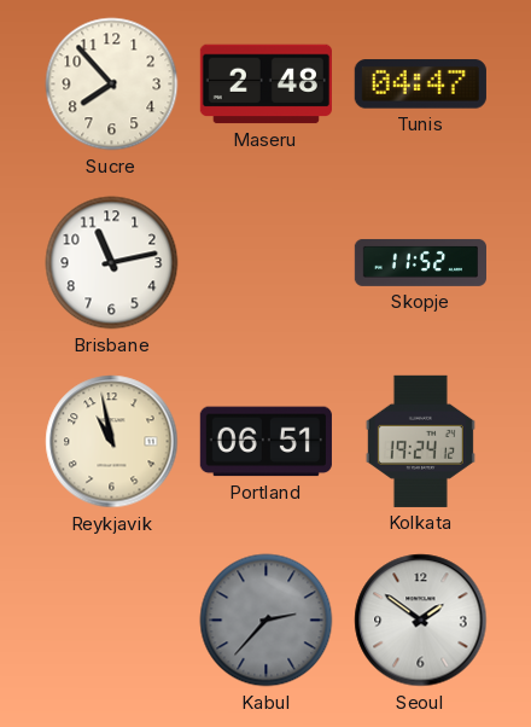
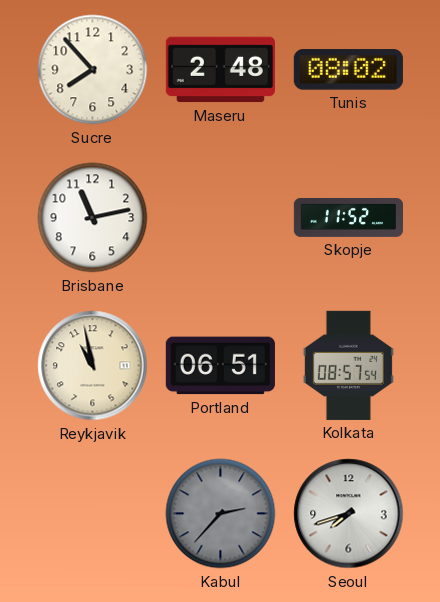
Tunis: 04:47 -> 08:02 (348, 70)
Kolkata: 19:24 -> 08:57 (348, 365)
Seoul: 1:51 -> 7:42 (349, 514)
